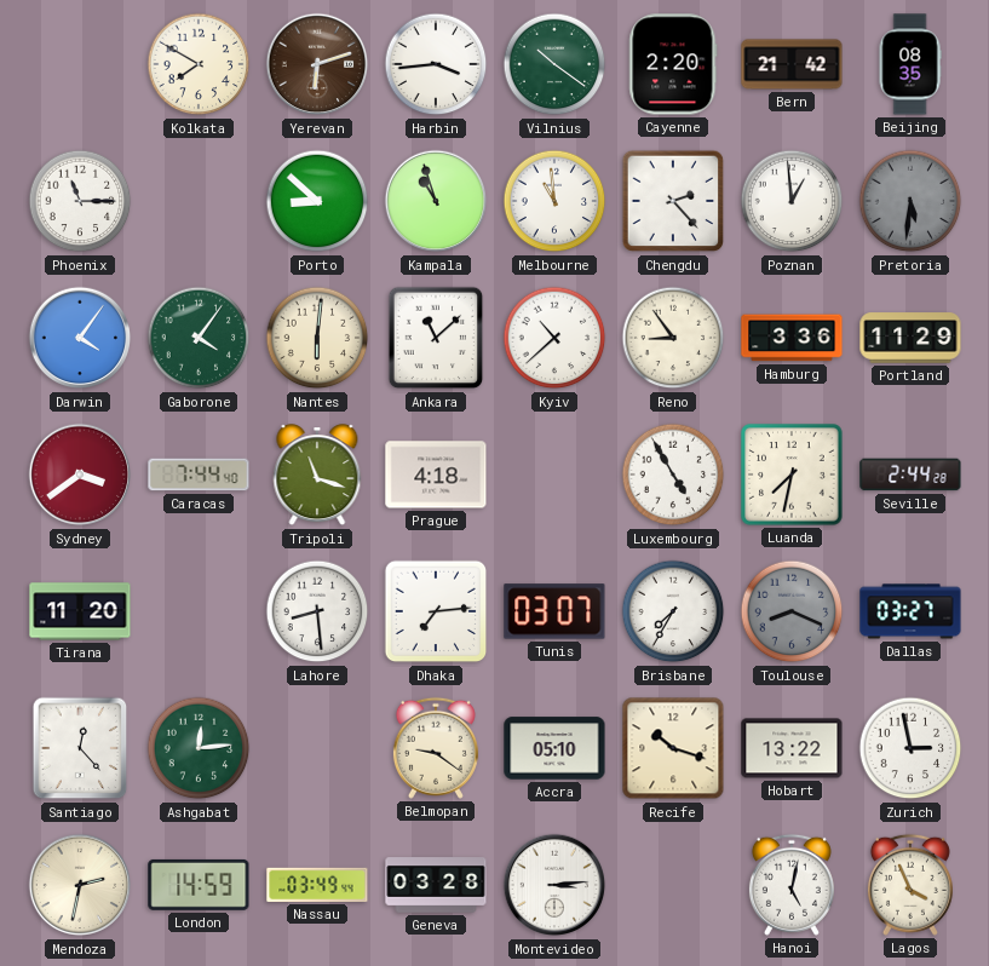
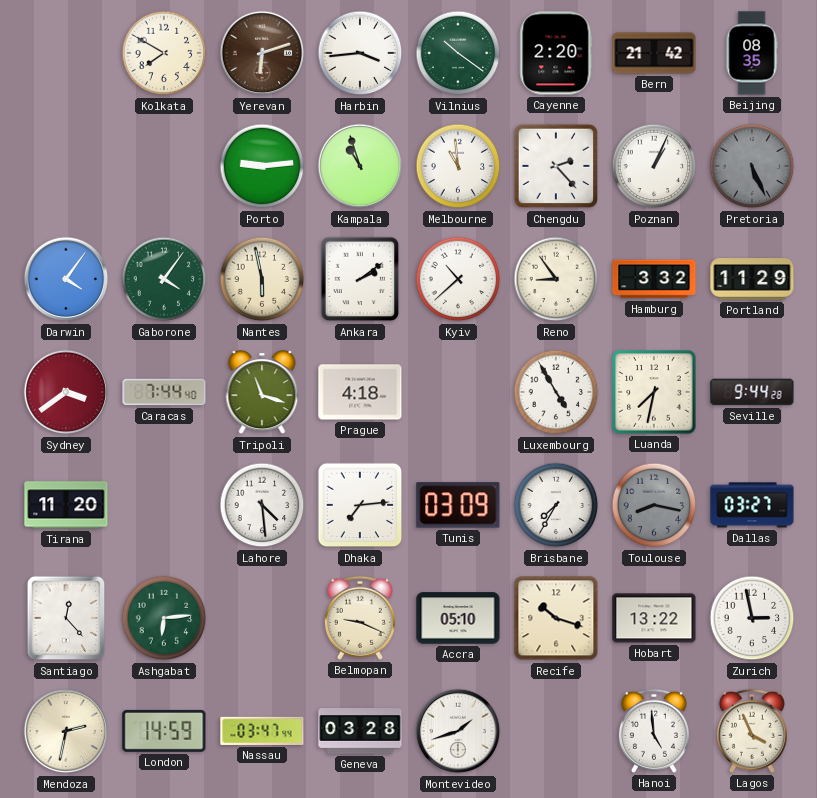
Phoenix: 11:15 -> none (80, 201)
Porto: 8:52 -> 9:14 (262, 166)
Poznan: 12:59 -> 1:04 (654, 166)
Pretoria: 5:31 -> 5:26 (752, 166)
Nantes: 6:01 -> 5:58 (262, 279)
Ankara: 11:08 -> 2:09 (360, 279)
Hamburg: 3:36 -> 3:32 (654, 279)
Seville: 2:44 -> 9:44 (752, 392)
Lahore: 8:29 -> 4:29 (262, 505)
Tunis: 03:07 -> 03:09 (458, 505)
Toulouse: 8:19 -> 8:17 (654, 505)
Ashgabat: 12:14 -> 6:14 (164, 618)
Belmopan: 9:21 -> 9:19 (360, 618)
Nassau: 03:49 -> 03:47 (262, 731)
Montevideo: 3:14 -> 1:42 (458, 731)
Hanoi: 5:02 -> 4:59 (654, 731)
